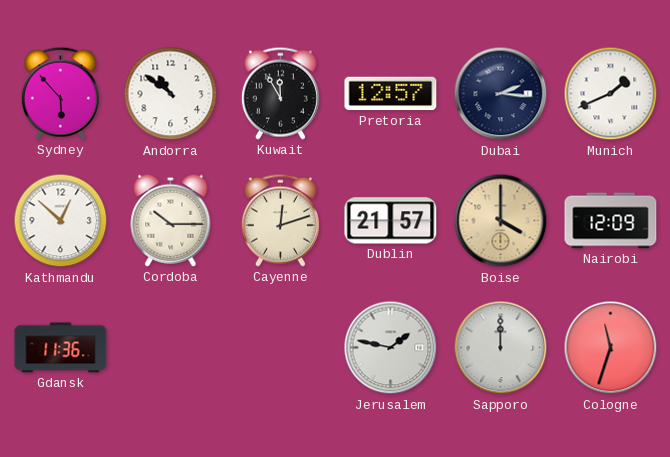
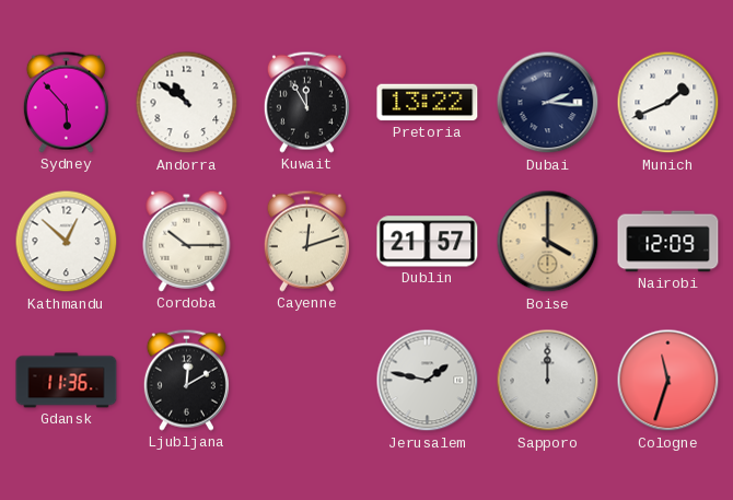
Pretoria: 12:57 -> 13:22 (428, 103)
Ljubljana: none -> 12:10 (186, 380)
